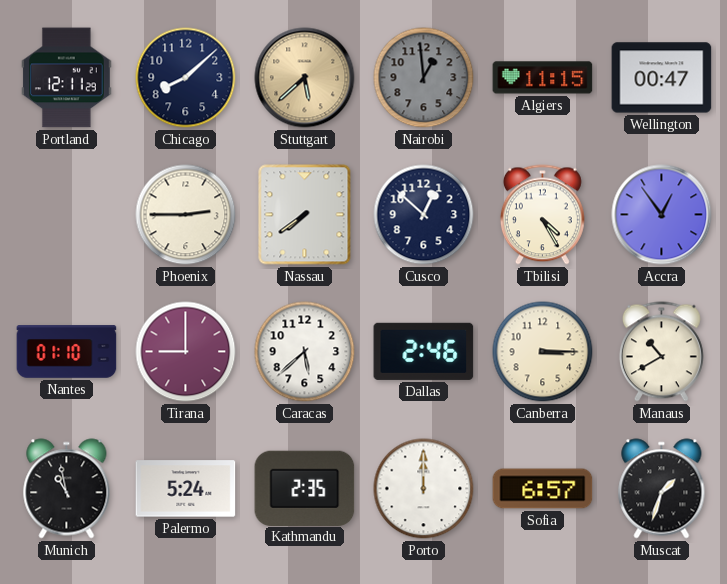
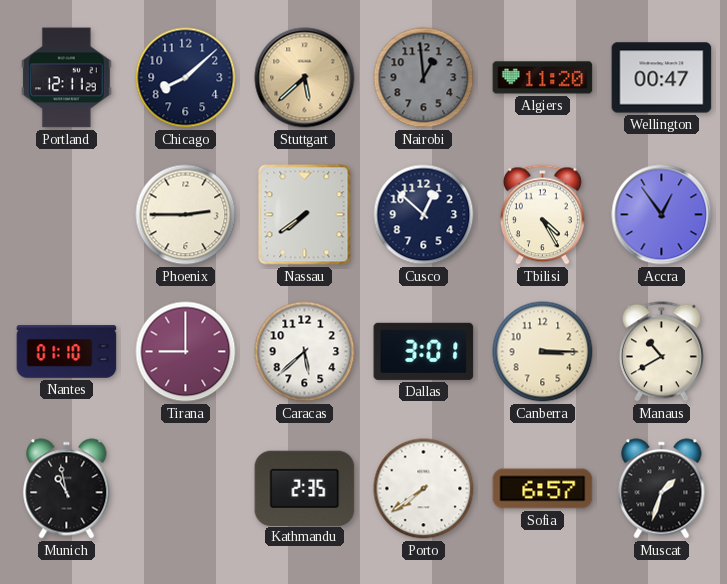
Algiers: 11:15 -> 11:20 (543, 78)
Dallas: 2:46 -> 3:01 (424, 351)
Palermo: 5:24 -> none (186, 489)
Porto: 12:00 -> 7:39 (424, 489)
